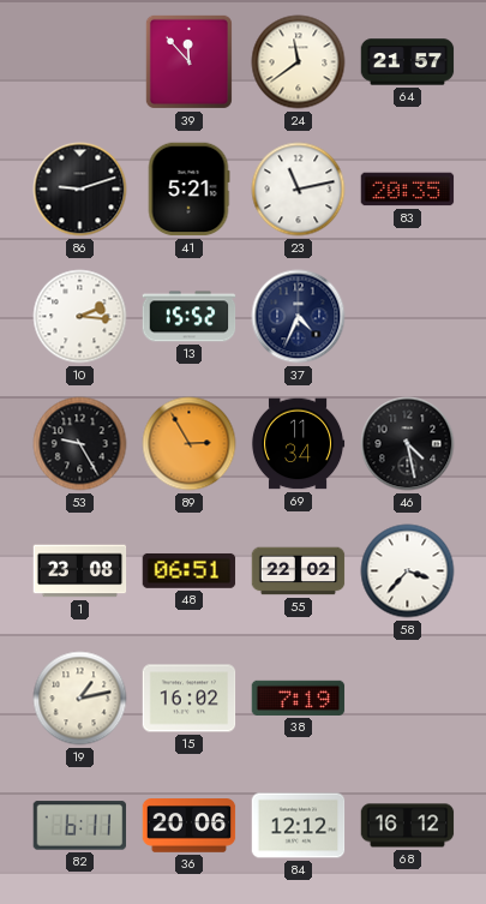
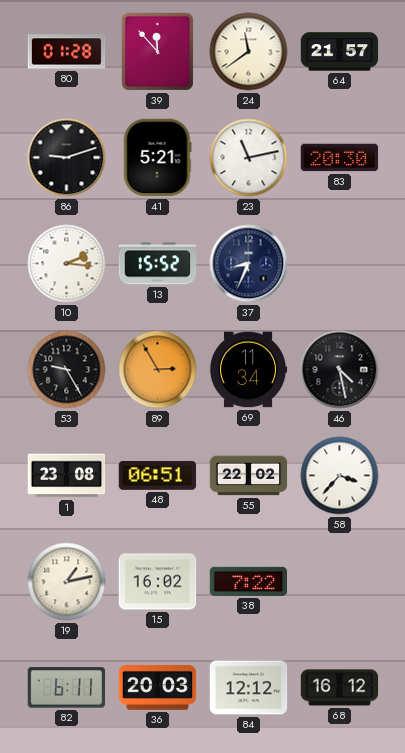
80: none -> 01:28 (67, 52)
83: 20:35 -> 20:30 (340, 158)
37: 4:34 -> 8:34 (249, 264)
38: 7:19 -> 7:22 (249, 581)
36: 20:06 -> 20:03 (158, 688)
